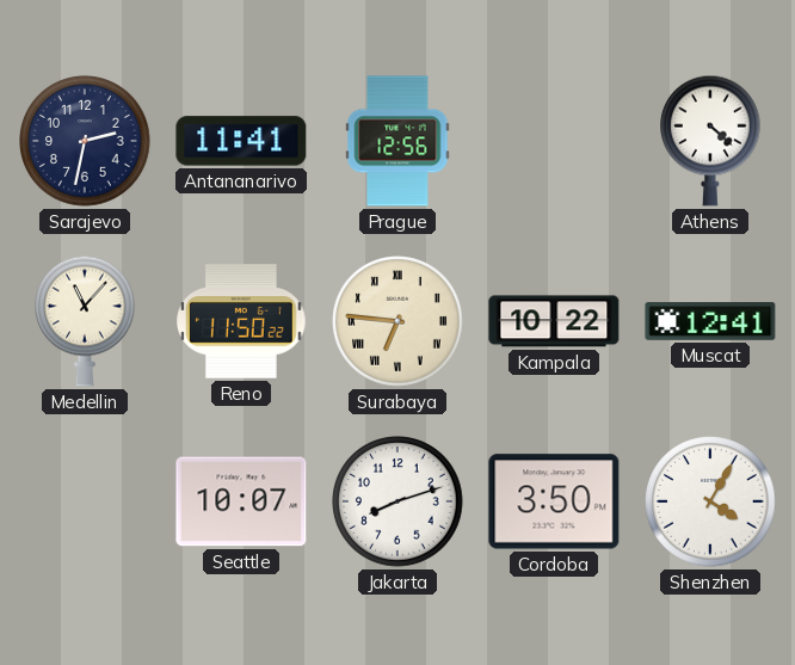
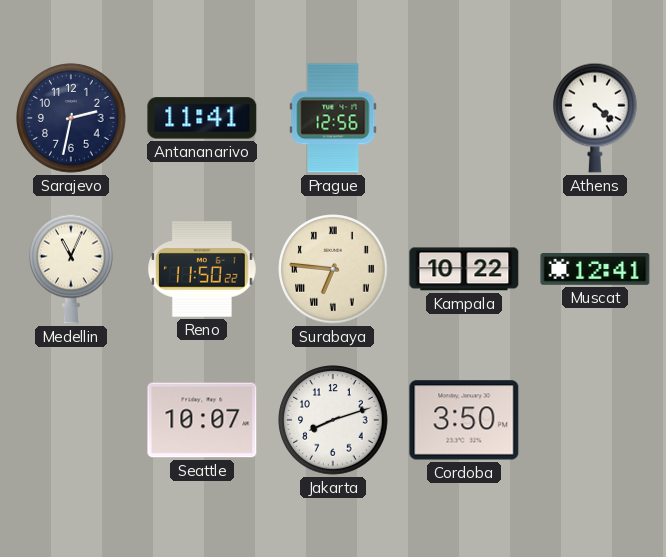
Medellin: 11:07 -> 11:04 (72, 269)
Shenzhen: 4:05 -> none (710, 501)
